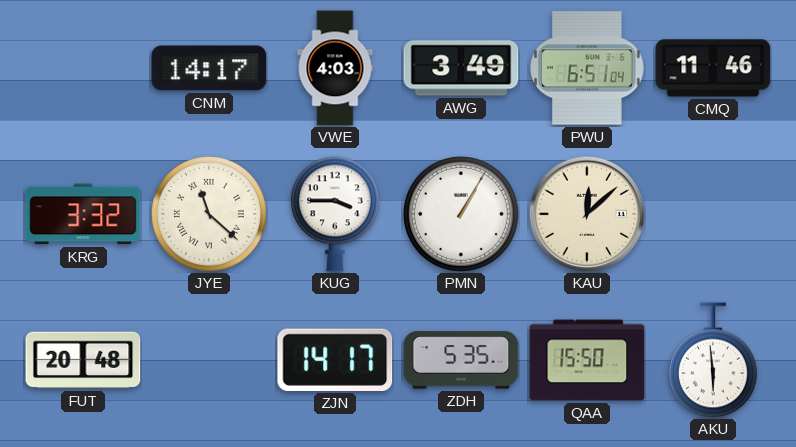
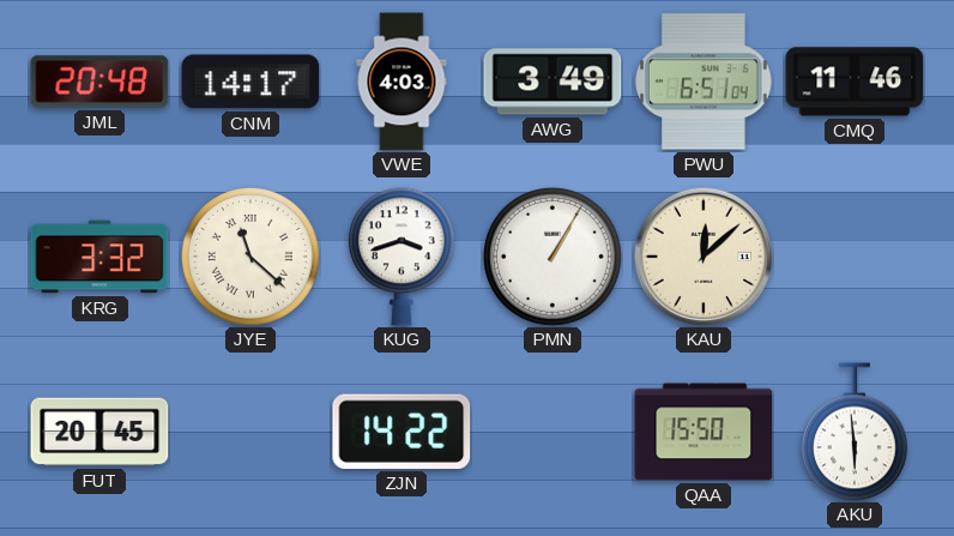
JML: none -> 20:48 (99, 82)
KUG: 3:45 -> 3:42 (401, 257)
FUT: 20:48 -> 20:45 (99, 432)
ZJN: 14:17 -> 14:22 (401, 432)
ZDH: 5:35 -> none (461, 360)
